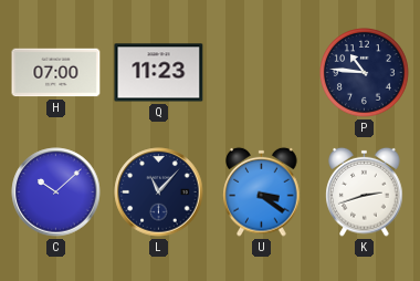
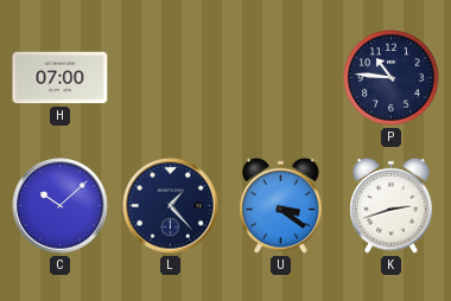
Q: 11:23 -> none (159, 73)
L: 11:07 -> 1:23 (171, 206)
